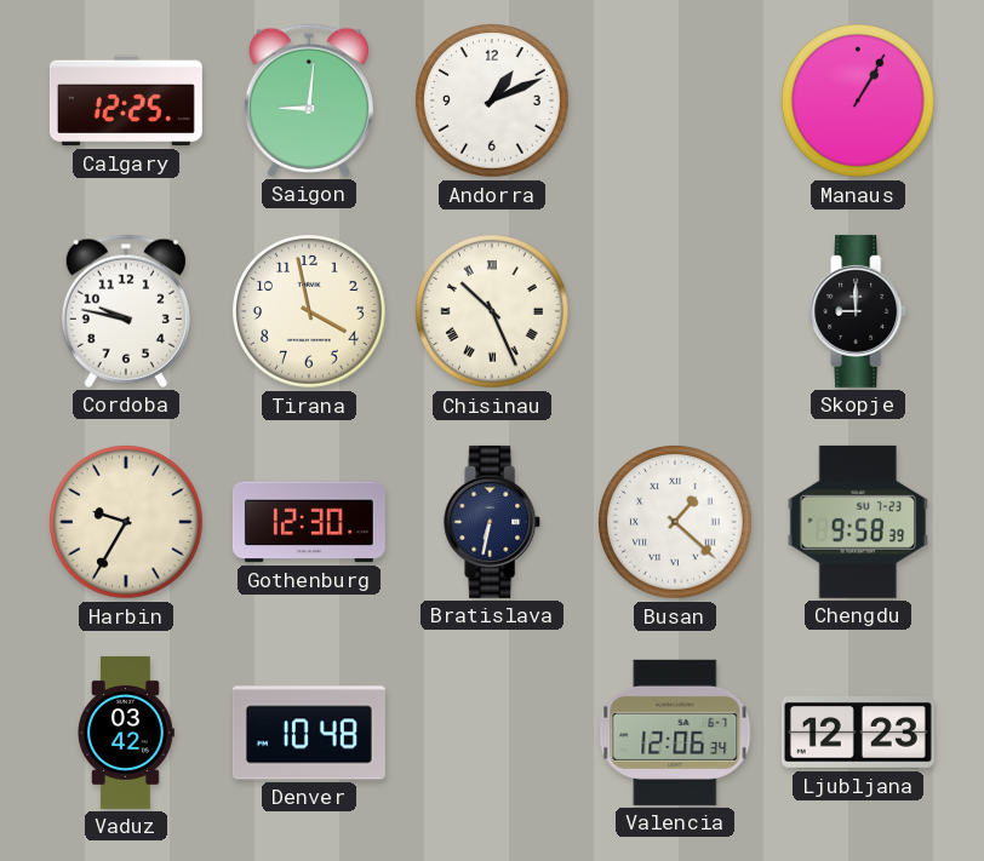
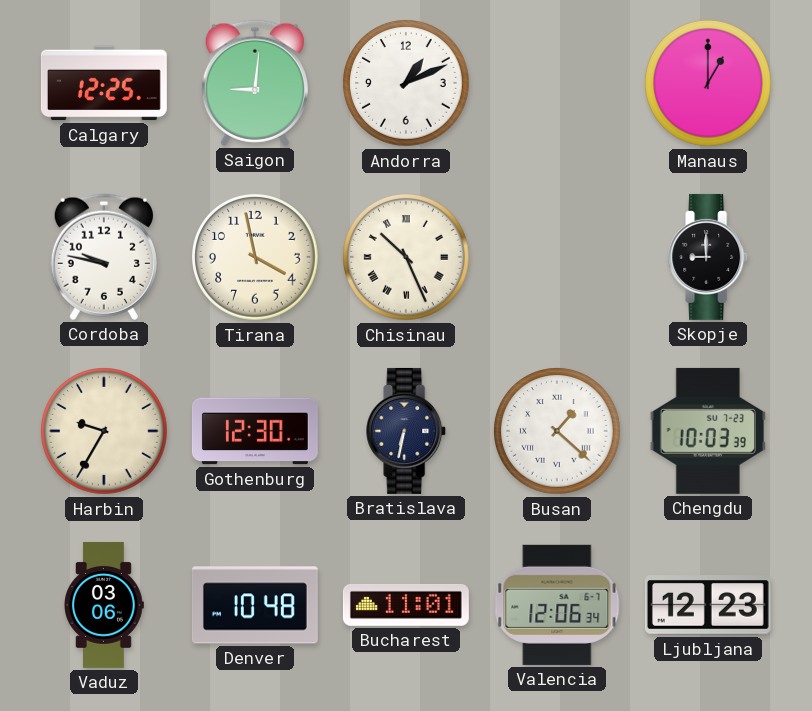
Manaus: 1:05 -> 1:00 (709, 84)
Chengdu: 9:58 -> 10:03 (708, 431)
Vaduz: 03:42 -> 03:06 (104, 605)
Bucharest: none -> 11:01 (406, 605)
